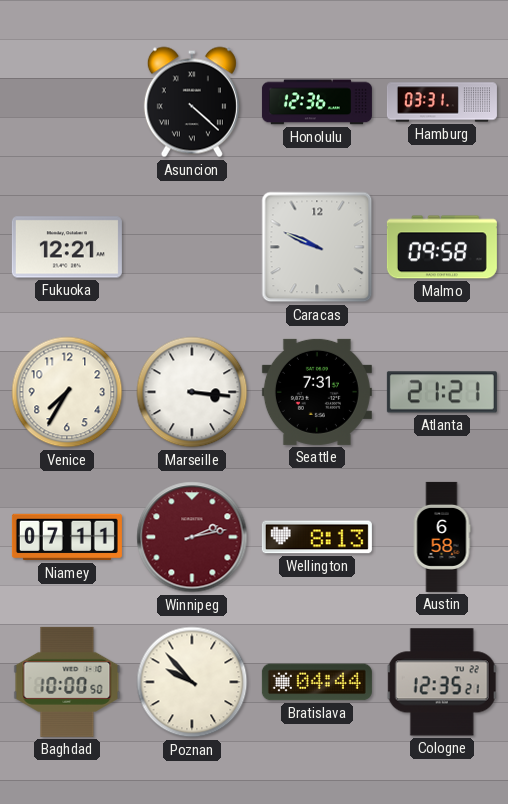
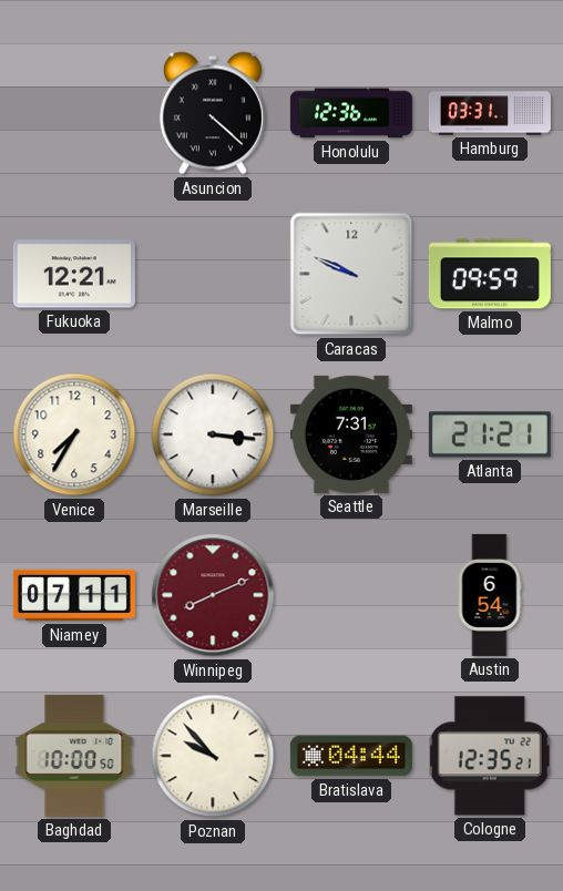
Malmo: 09:58 -> 09:59 (490, 274)
Winnipeg: 2:13 -> 8:11 (213, 595)
Wellington: 8:13 -> none (317, 537)
Austin: 6:58 -> 6:54 (490, 595)
